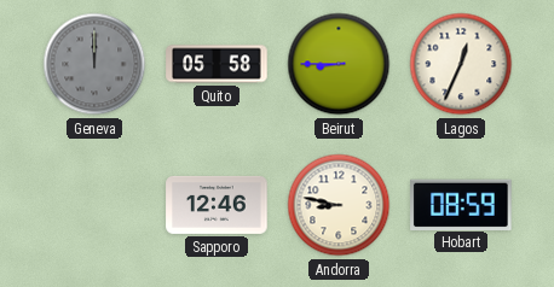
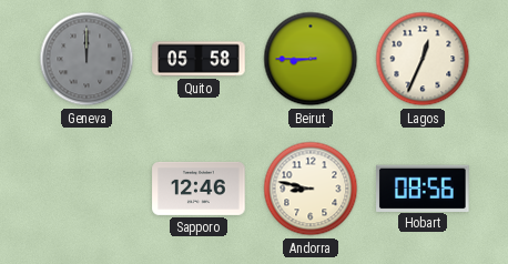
Hobart: 08:59 -> 08:56 (423, 187)
